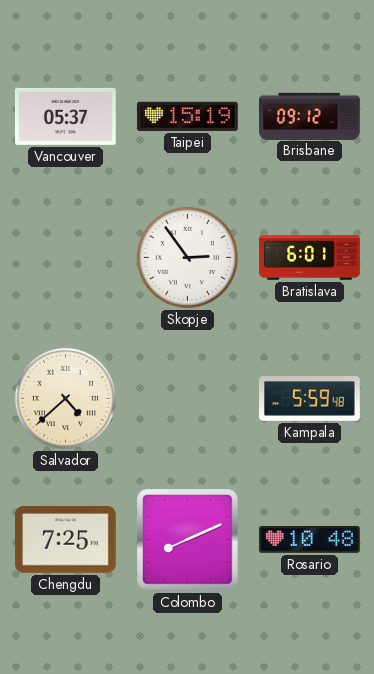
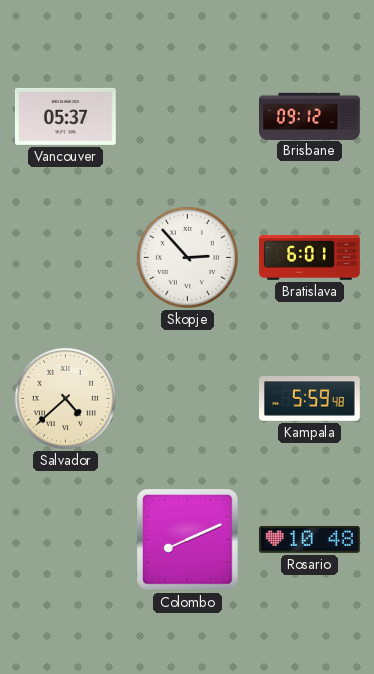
Taipei: 15:19 -> none (187, 116)
Skopje: 2:54 -> 2:53 (187, 257)
Chengdu: 7:25 -> none (66, 540)
